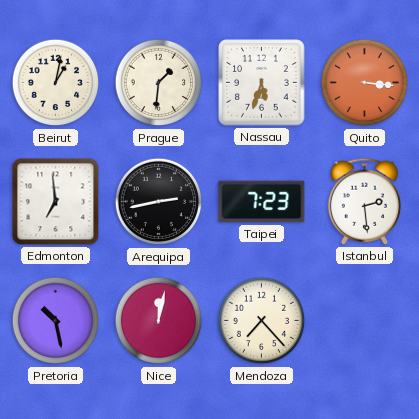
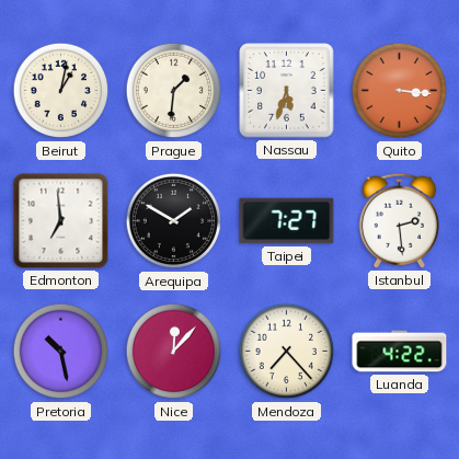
Arequipa: 2:43 -> 1:50 (174, 221)
Taipei: 7:23 -> 7:27 (287, 221)
Nice: 12:02 -> 12:07 (174, 352)
Luanda: none -> 4:22 (400, 352)
